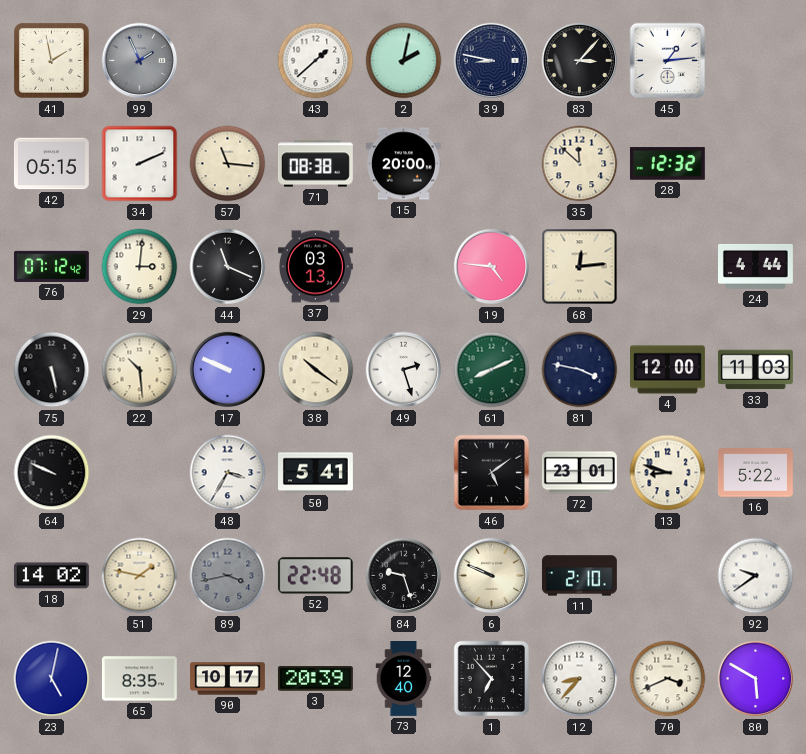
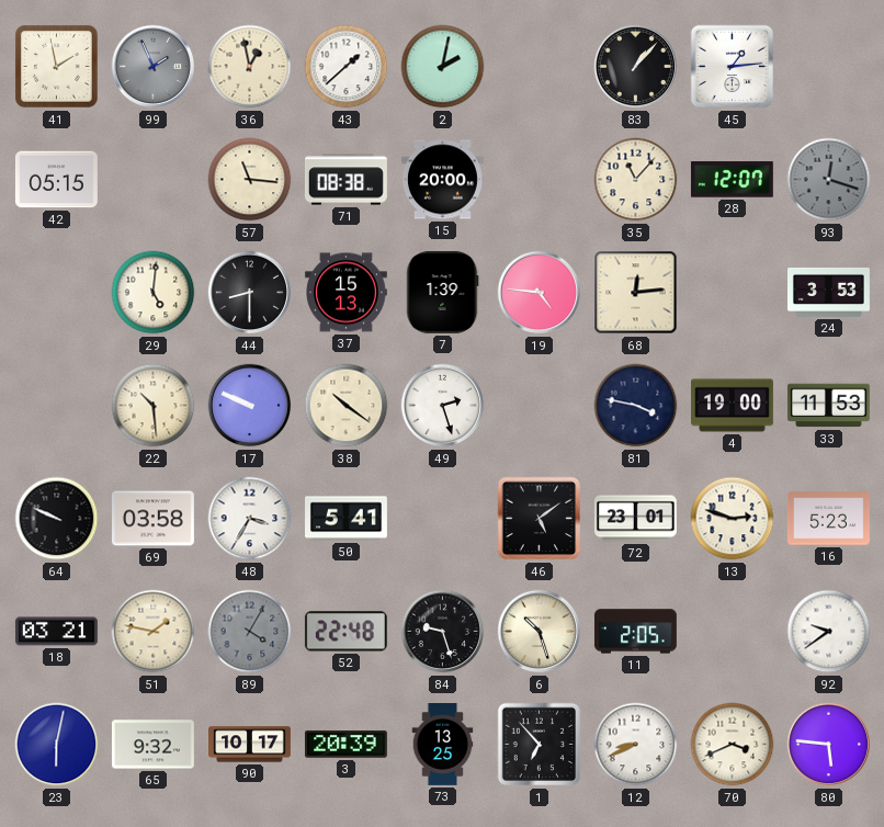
36: none -> 12:58 (250, 67)
39: 8:47 -> none (492, 61)
83: 3:07 -> 1:07 (636, 67)
34: 2:11 -> none (140, 164)
35: 11:52 -> 11:07 (636, 180)
28: 12:32 -> 12:07 (732, 180)
93: none -> 12:18 (829, 180)
76: 07:12 -> none (51, 266)
29: 3:01 -> 5:01 (154, 293)
44: 11:19 -> 8:30 (250, 293)
37: 03:13 -> 15:13 (345, 293)
7: none -> 1:39 (443, 292)
24: 4:44 -> 3:53 (829, 292)
75: 5:28 -> none (52, 370)
61: 8:11 -> none (492, 370)
4: 12:00 -> 19:00 (733, 406)
33: 11:03 -> 11:53 (828, 406)
69: none -> 03:58 (152, 519)
13: 8:48 -> 2:48 (733, 519)
16: 5:22 -> 5:23 (828, 519)
18: 14:02 -> 03:21 (56, 632)
89: 3:43 -> 4:05 (250, 632)
6: 9:49 -> 10:27 (540, 632)
11: 2:10 -> 2:05 (635, 632)
23: 5:02 -> 6:02 (57, 745)
65: 8:35 -> 9:32 (152, 745)
73: 12:40 -> 13:25 (443, 745)
12: 8:37 -> 8:41 (636, 745)
80: 5:50 -> 5:46 (829, 745)
